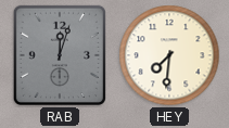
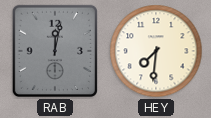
RAB: 12:03 -> 12:02 (55, 51)
